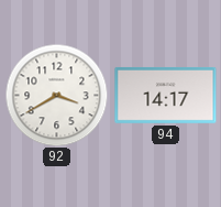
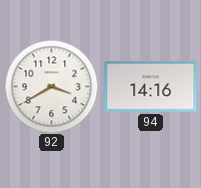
94: 14:17 -> 14:16 (151, 86)
